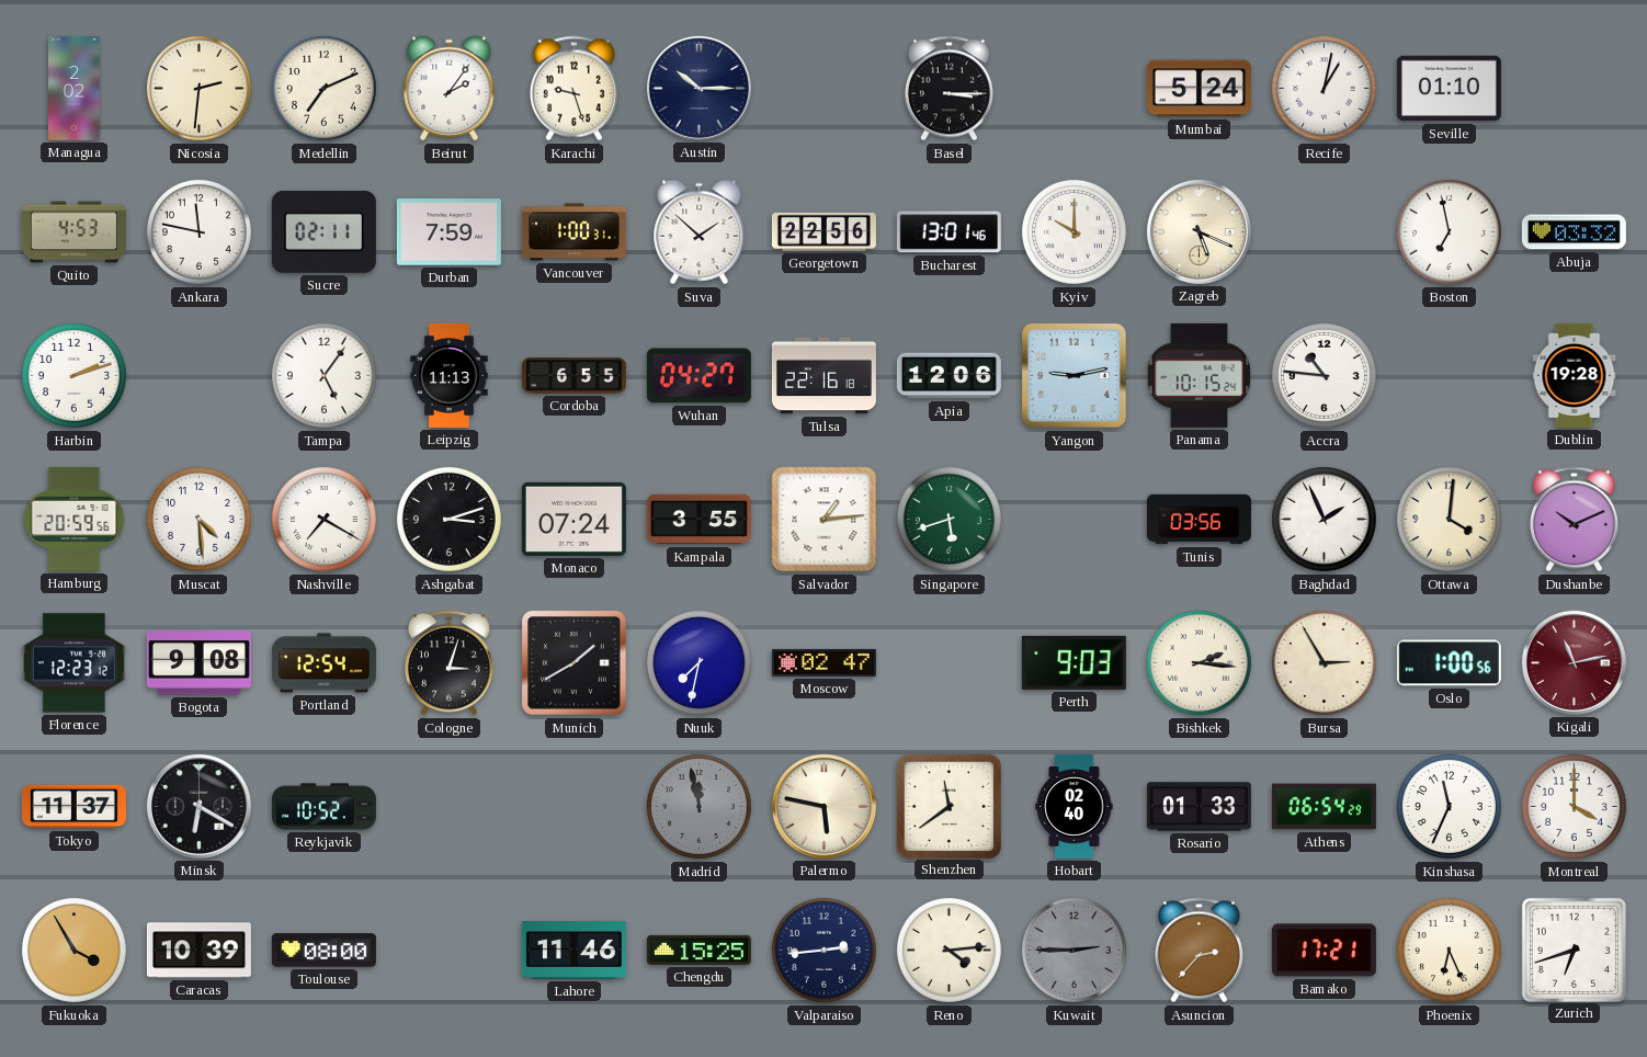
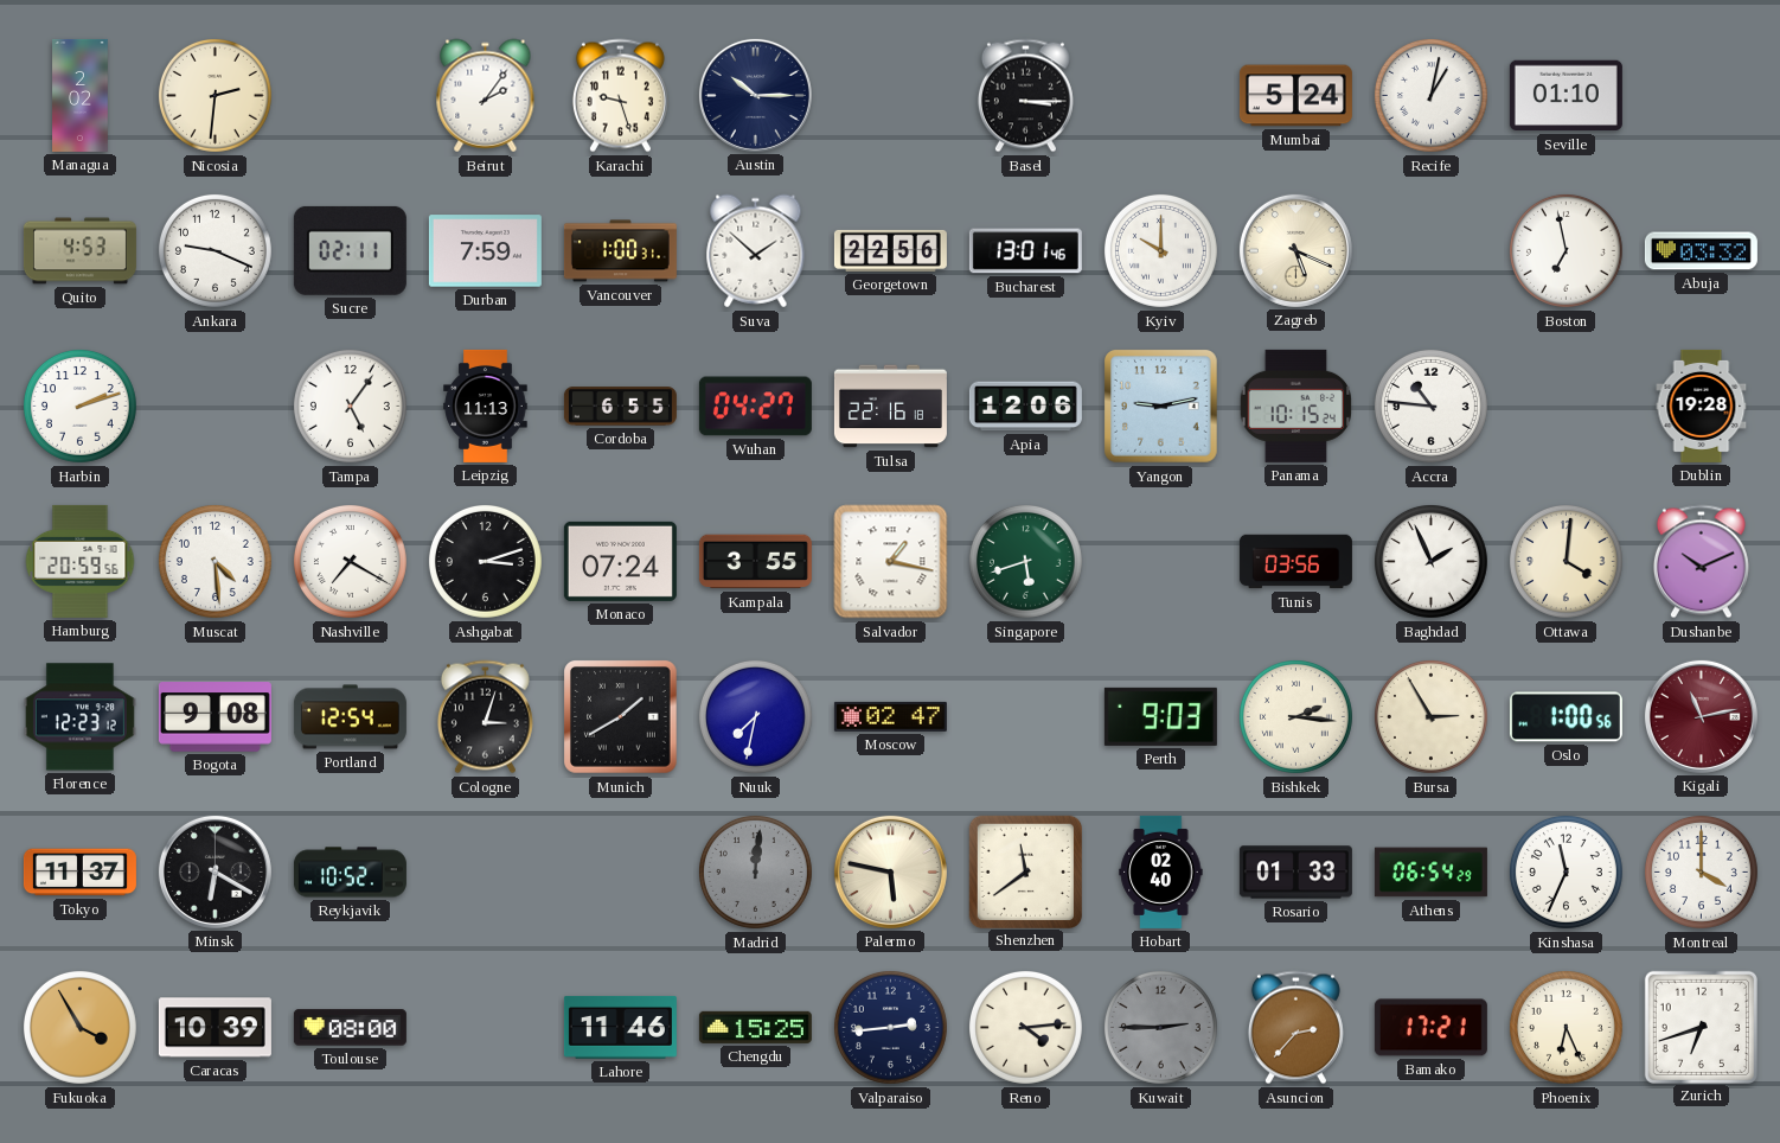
Medellin: 7:11 -> none (323, 88)
Ankara: 11:47 -> 9:19 (215, 250)
Salvador: 1:14 -> 1:17 (891, 562)
Madrid: 11:58 -> 12:01 (755, 871)
